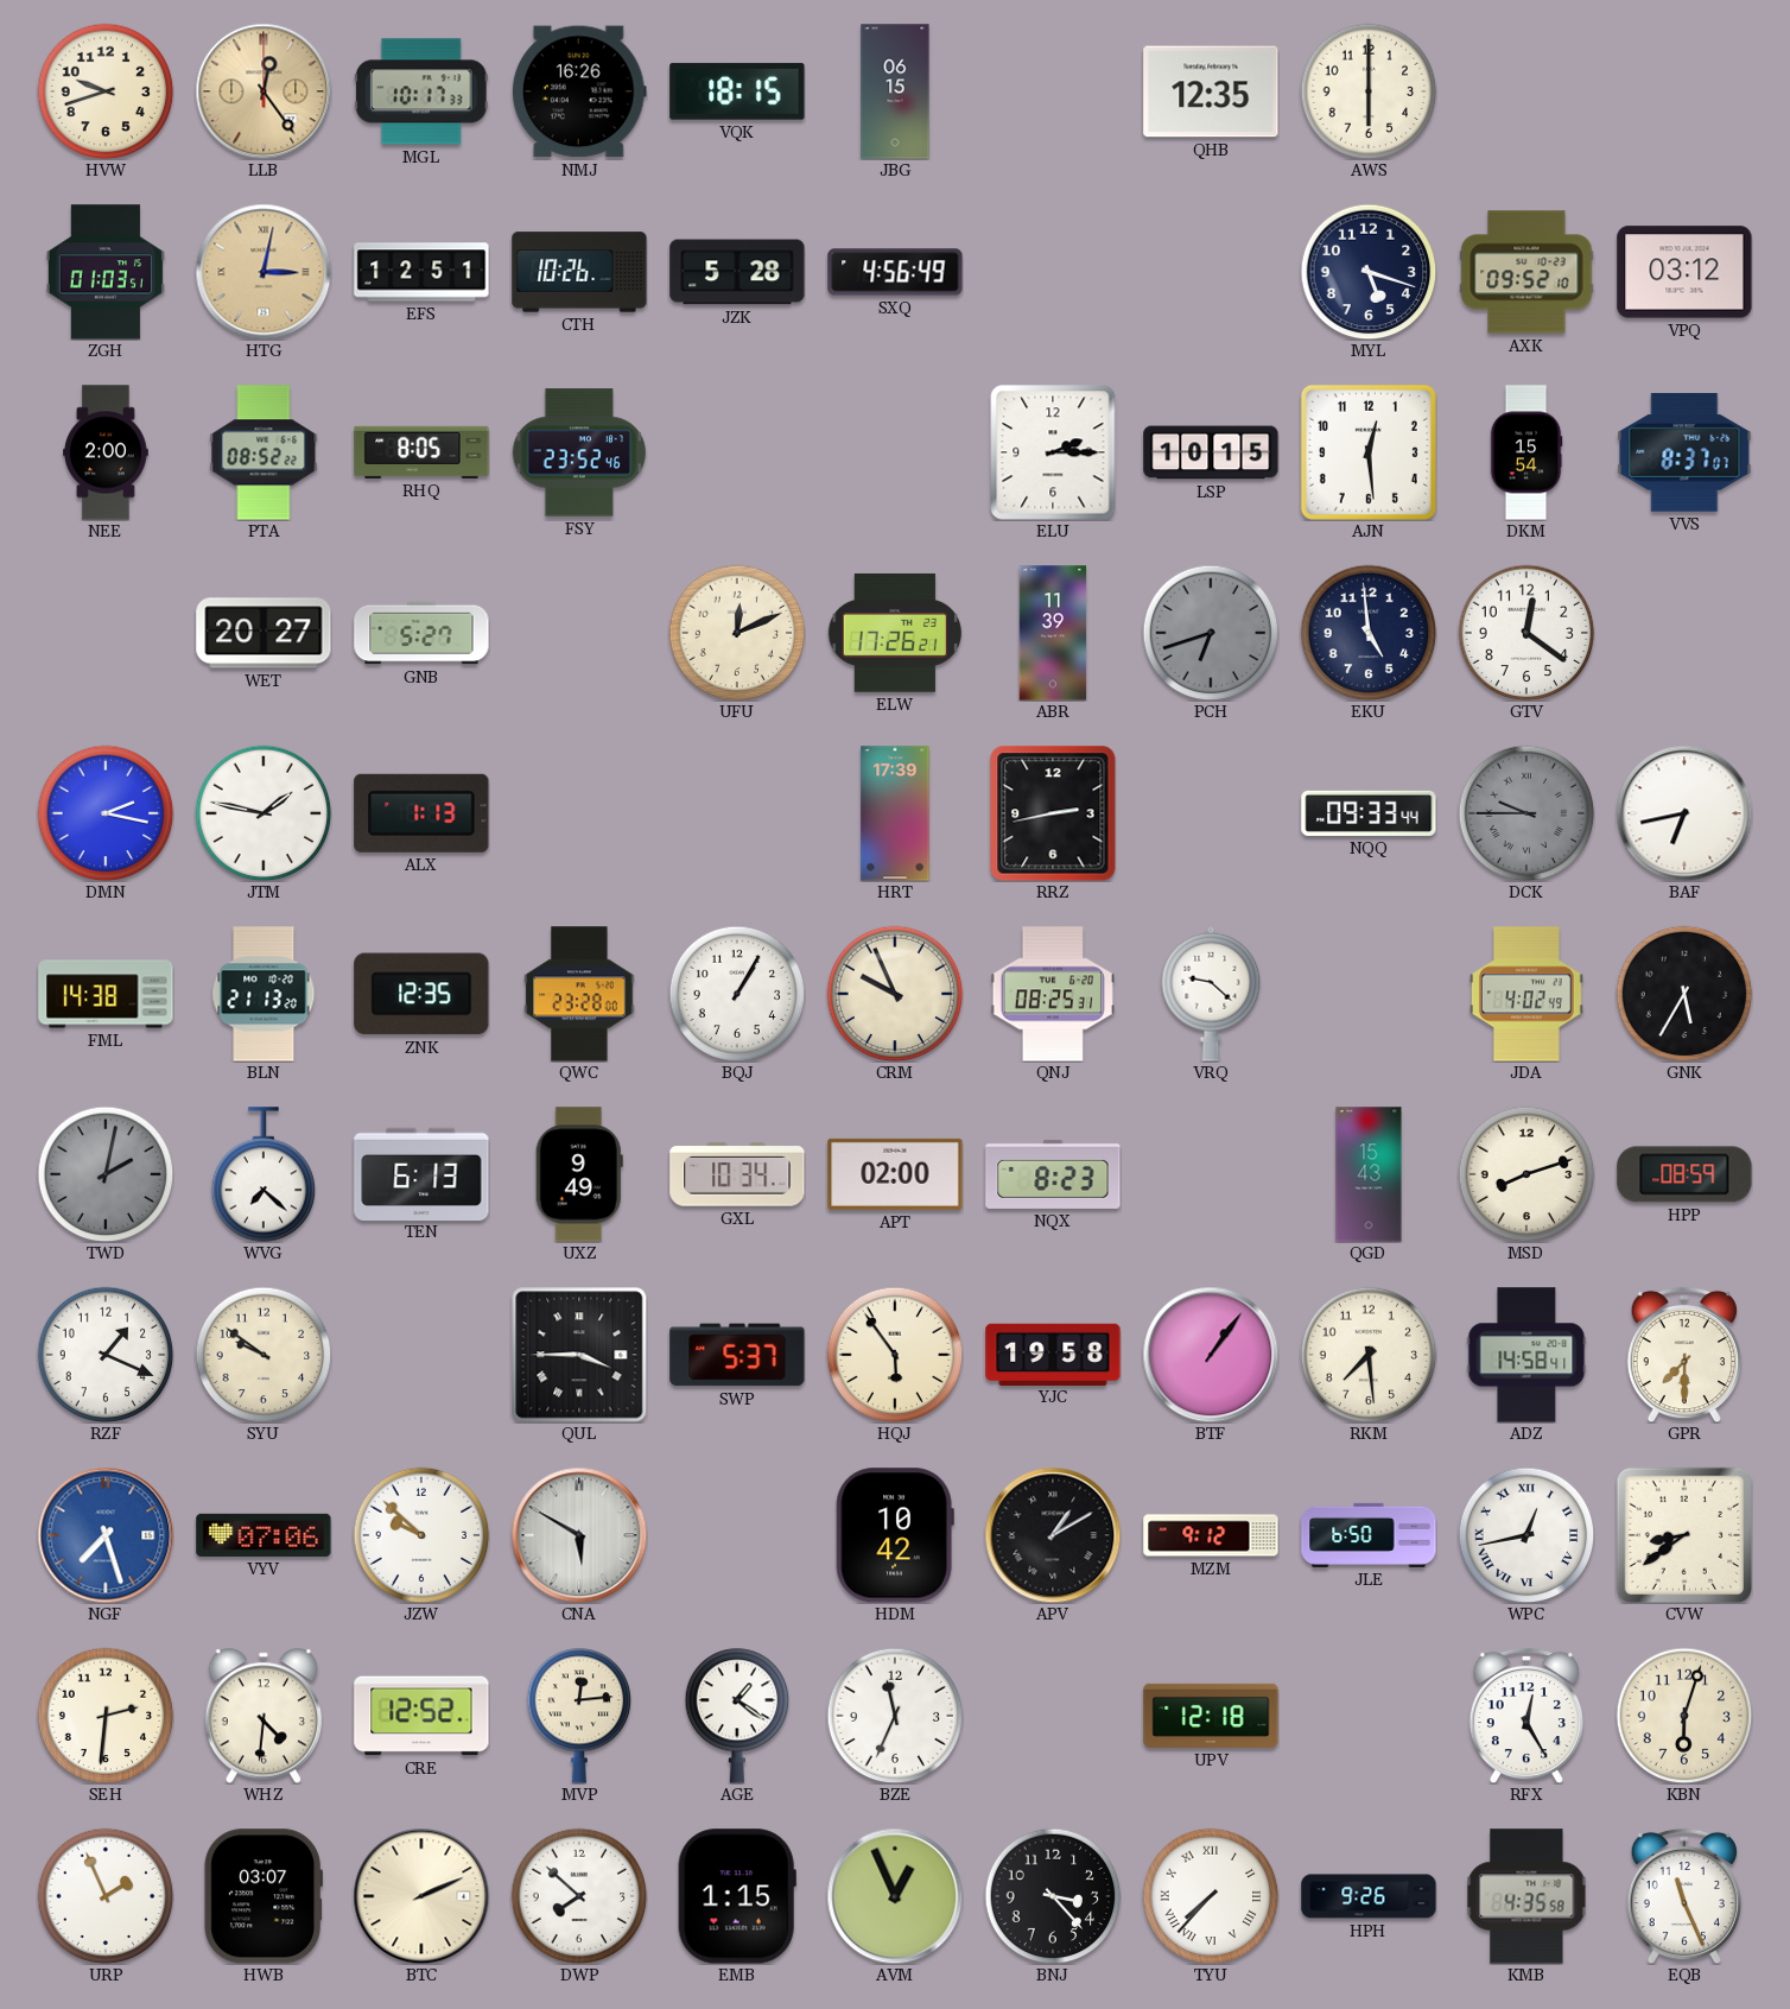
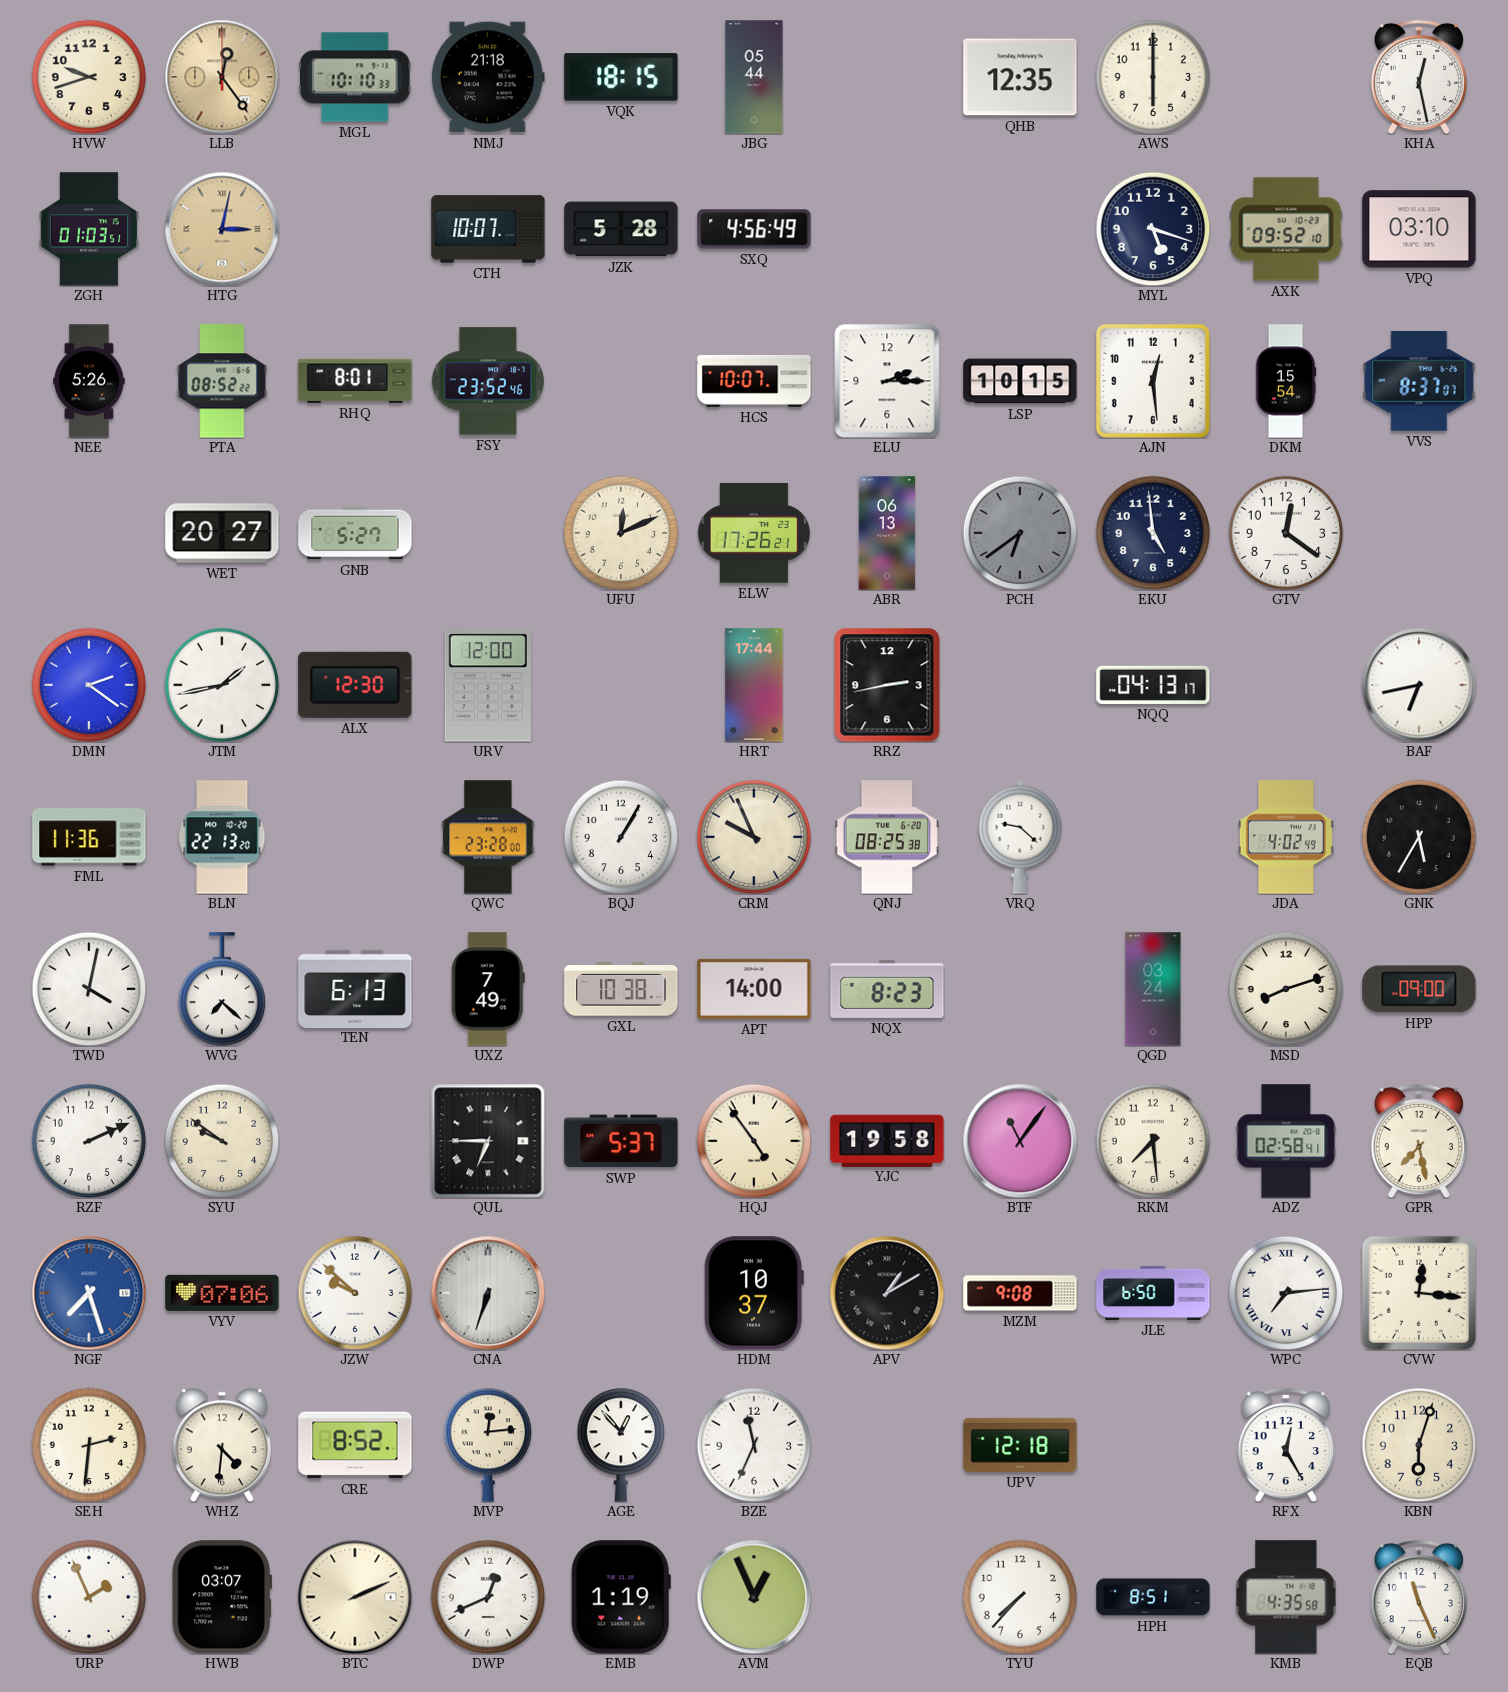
MGL: 10:17 -> 10:10 (355, 77)
NMJ: 16:26 -> 21:18 (488, 77)
JBG: 06:15 -> 05:44 (754, 77)
KHA: none -> 12:28 (1419, 77)
EFS: 12:51 -> none (421, 272)
CTH: 10:26 -> 10:07 (488, 229)
VPQ: 03:12 -> 03:10 (1419, 229)
NEE: 2:00 -> 5:26 (89, 381)
RHQ: 8:05 -> 8:01 (355, 381)
HCS: none -> 10:07 (754, 381)
ABR: 11:39 -> 06:13 (887, 533)
PCH: 6:42 -> 6:39 (1020, 533)
DMN: 2:17 -> 2:21 (89, 685)
JTM: 1:47 -> 1:43 (222, 685)
ALX: 1:13 -> 12:30 (355, 685)
URV: none -> 12:00 (488, 685)
HRT: 17:39 -> 17:44 (754, 685)
NQQ: 09:33 -> 04:13 (1153, 685)
DCK: 9:45 -> none (1526, 813)
FML: 14:38 -> 11:36 (89, 837)
BLN: 21:13 -> 22:13 (222, 837)
ZNK: 12:35 -> none (421, 994)
QNJ: 08:25:31 -> 08:25:38 (887, 837)
TWD: 2:02 -> 4:02 (89, 989)
TWD dial: grey -> white (89, 989)
UXZ: 9:49 -> 7:49 (488, 989)
GXL: 10:34 -> 10:38 (621, 989)
APT: 02:00 -> 14:00 (754, 989)
QGD: 15:43 -> 03:24 (1153, 989)
HPP: 08:59 -> 09:00 (1419, 989)
RZF: 1:19 -> 2:11 (89, 1141)
QUL: 3:45 -> 6:45 (488, 1141)
HQJ: 5:54 -> 4:54 (754, 1141)
BTF: 1:06 -> 11:06 (1020, 1141)
ADZ: 14:58 -> 02:58 (1286, 1141)
GPR: 7:30 -> 7:28 (1419, 1141)
CNA: 5:50 -> 6:33 (488, 1293)
HDM: 10:42 -> 10:37 (754, 1293)
MZM: 9:12 -> 9:08 (1020, 1293)
WPC: 12:43 -> 7:14 (1286, 1293)
CVW: 8:39 -> 12:16 (1419, 1293)
CRE: 12:52 -> 8:52 (355, 1445)
AGE: 1:21 -> 12:53 (621, 1445)
DWP: 7:52 -> 12:41 (488, 1597)
EMB: 1:15 -> 1:19 (621, 1597)
BNJ: 3:23 -> none (1053, 1896)
TYU numerals: Roman -> Arabic (1020, 1597)
HPH: 9:26 -> 8:51 (1153, 1597)
